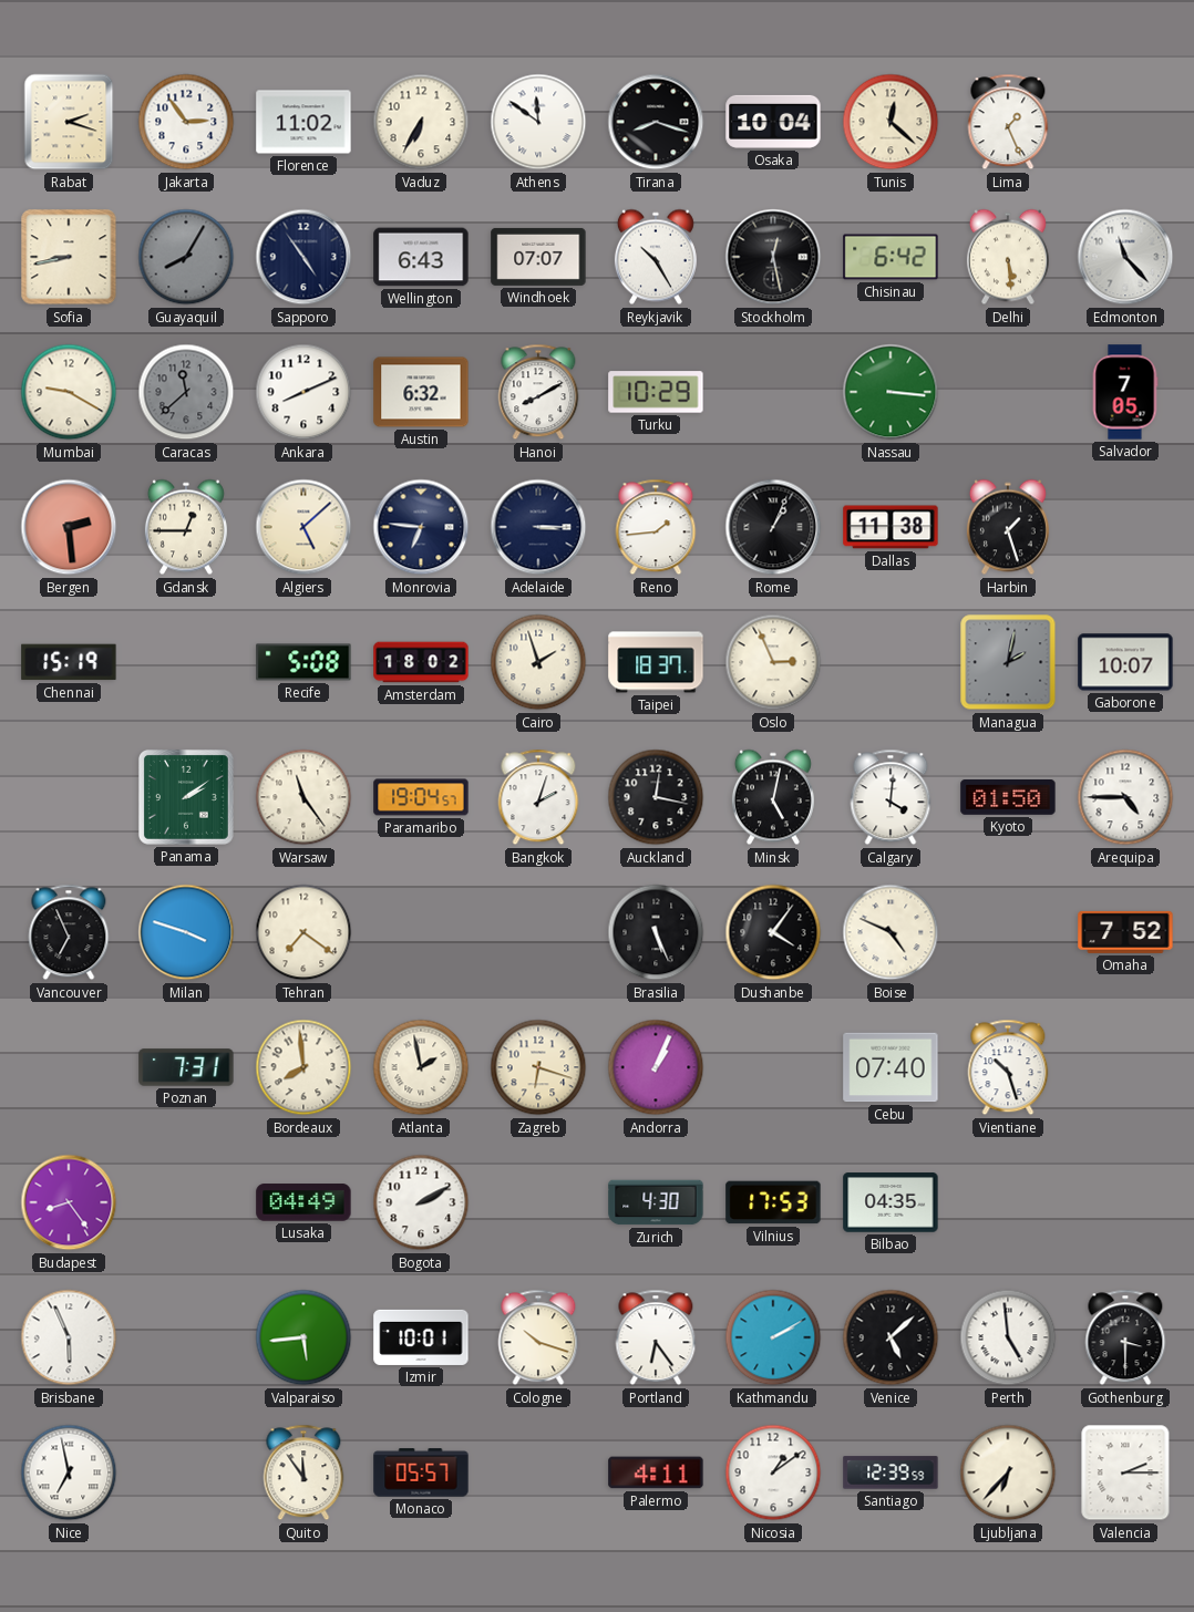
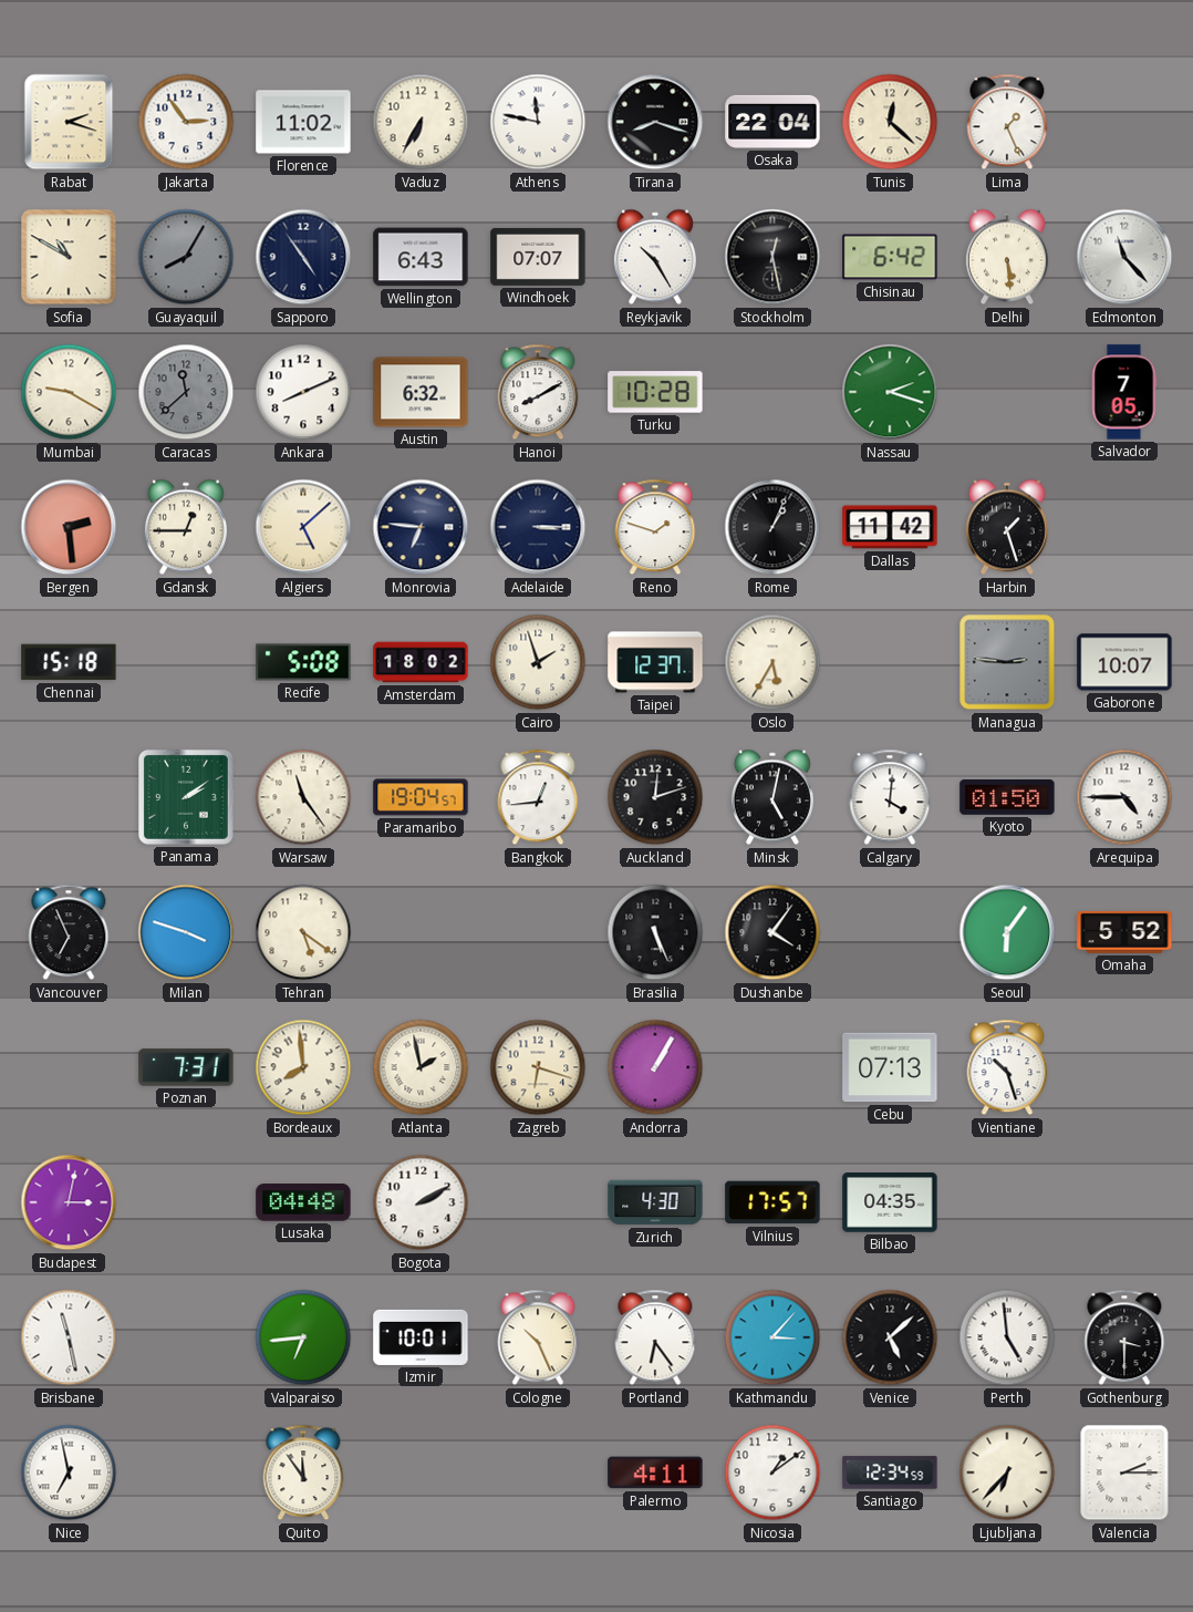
Athens: 11:51 -> 11:47 (538, 122)
Osaka: 10:04 -> 22:04 (772, 122)
Sofia: 8:43 -> 10:50 (69, 257)
Turku: 10:29 -> 10:28 (655, 392)
Nassau: 3:16 -> 2:18 (890, 392)
Reno: 1:44 -> 1:48 (655, 527)
Dallas: 11:38 -> 11:42 (890, 527)
Chennai: 15:19 -> 15:18 (69, 662)
Taipei: 18:37 -> 12:37 (655, 662)
Oslo: 2:56 -> 5:35 (772, 662)
Managua: 2:02 -> 2:46 (1007, 662)
Bangkok: 2:03 -> 12:44 (538, 797)
Auckland: 12:17 -> 12:12 (655, 797)
Tehran: 7:21 -> 5:21 (303, 932)
Boise: 4:49 -> none (891, 932)
Seoul: none -> 6:06 (1007, 932)
Omaha: 7:52 -> 5:52 (1124, 932)
Andorra: 1:04 -> 1:05 (655, 1067)
Cebu: 07:40 -> 07:13 (890, 1067)
Budapest: 8:24 -> 3:02 (69, 1202)
Lusaka: 04:49 -> 04:48 (303, 1202)
Vilnius: 17:53 -> 17:57 (772, 1202)
Brisbane: 5:56 -> 11:28 (69, 1337)
Valparaiso: 5:44 -> 6:44 (303, 1337)
Cologne: 10:18 -> 10:26 (538, 1337)
Kathmandu: 2:10 -> 3:07 (772, 1337)
Monaco: 05:57 -> none (421, 1472)
Santiago: 12:39 -> 12:34 (890, 1472)
